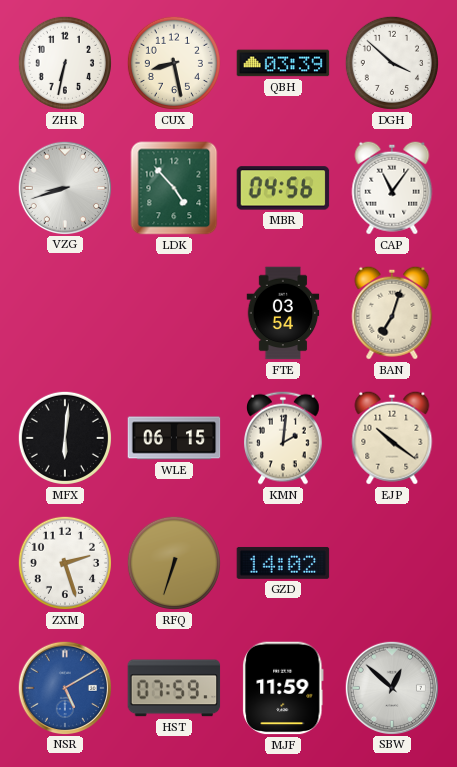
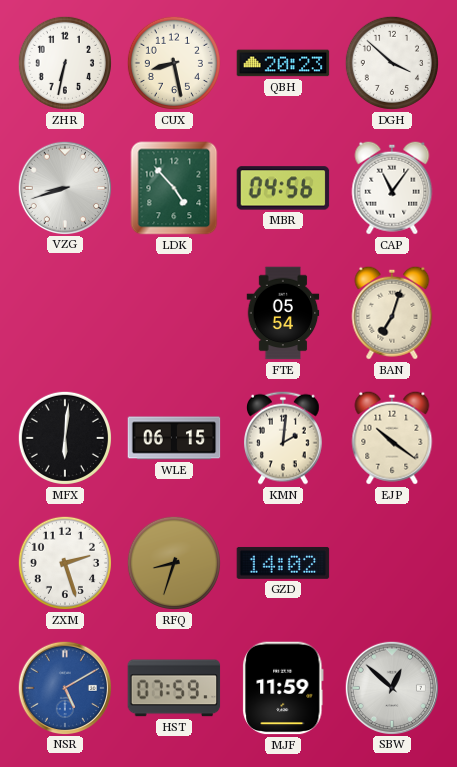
QBH: 03:39 -> 20:23 (283, 63)
FTE: 03:54 -> 05:54 (283, 313)
RFQ: 6:33 -> 8:33 (174, 563)
